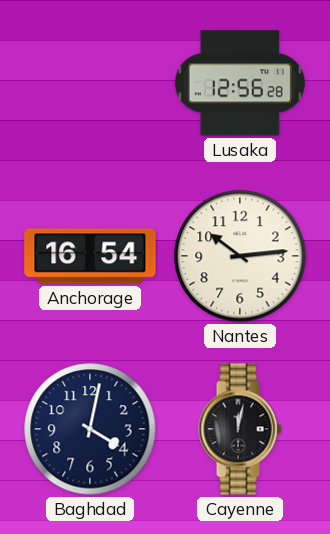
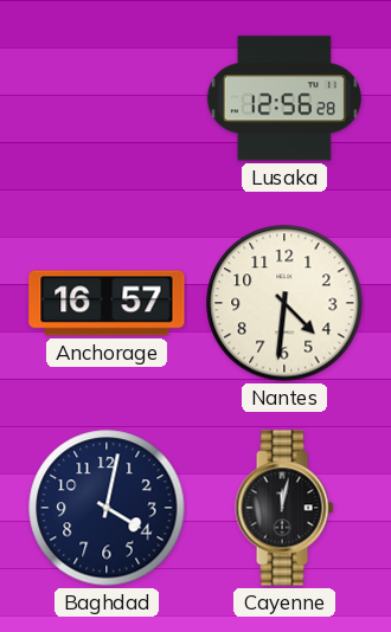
Anchorage: 16:54 -> 16:57 (107, 303)
Nantes: 10:14 -> 4:31 (284, 303)
